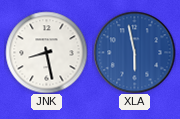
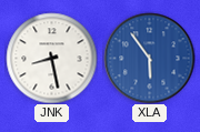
XLA: 5:58 -> 5:54 (149, 58)
